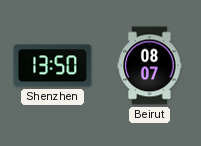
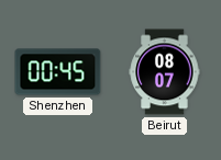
Shenzhen: 13:50 -> 00:45 (58, 72)
